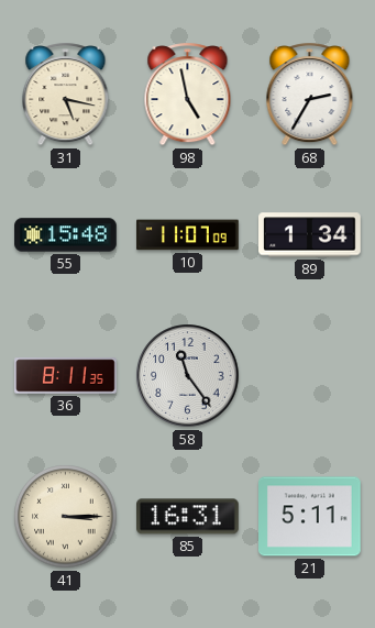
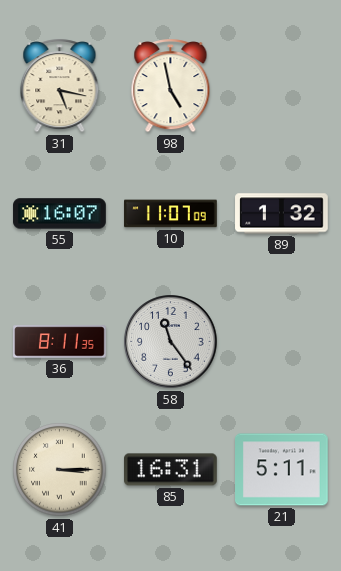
68: 2:35 -> none (310, 95)
55: 15:48 -> 16:07 (60, 214)
89: 1:34 -> 1:32 (282, 214)
